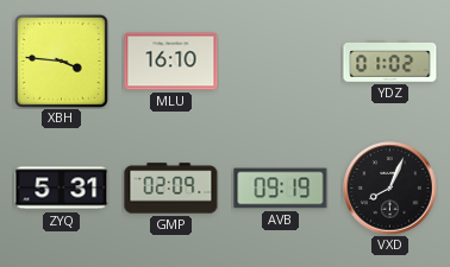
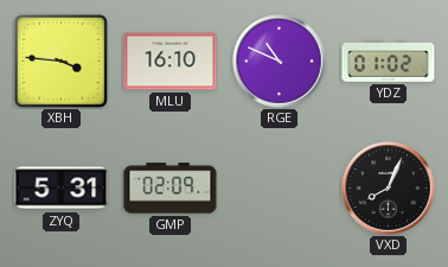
RGE: none -> 10:49 (280, 62)
AVB: 09:19 -> none (281, 189)
